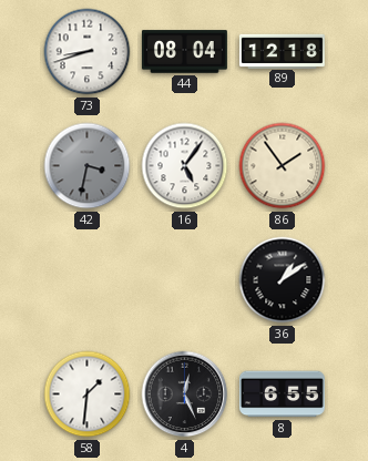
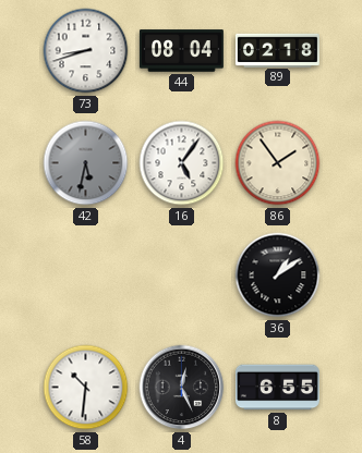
89: 12:18 -> 02:18 (277, 50)
42: 3:32 -> 5:32 (86, 163)
58: 1:31 -> 10:31 (86, 388)
